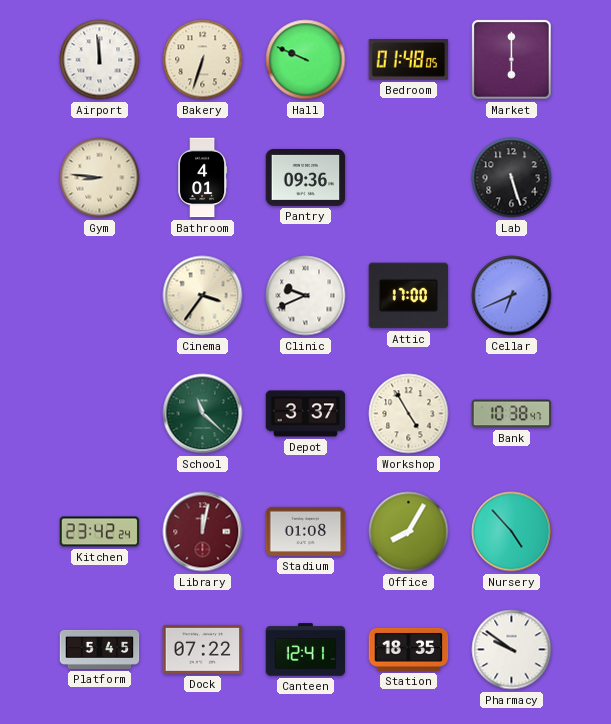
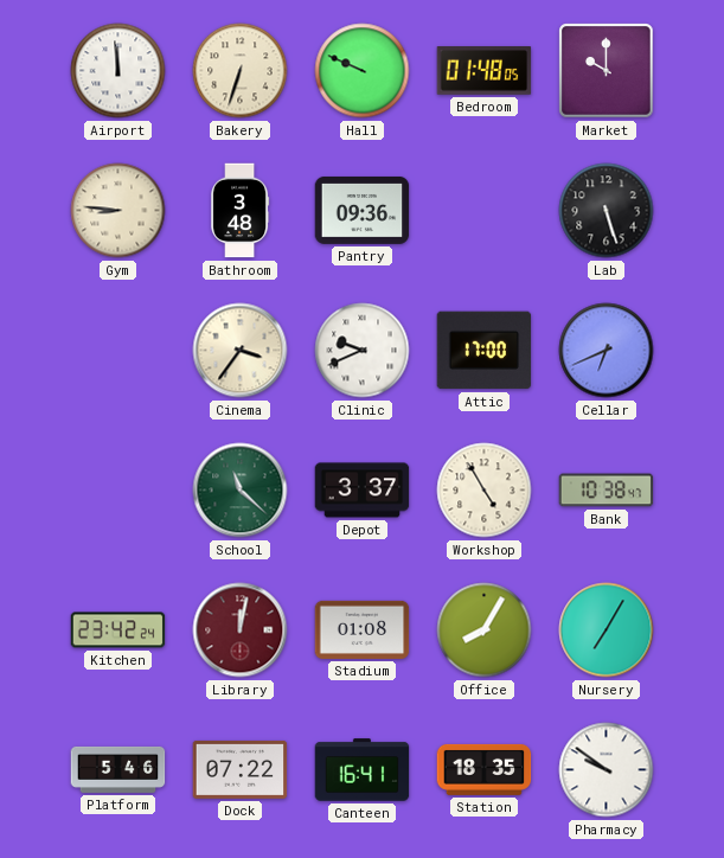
Market: 6:00 -> 10:00 (607, 71)
Bathroom: 4:01 -> 3:48 (241, 211)
Nursery: 4:53 -> 7:05 (607, 630)
Platform: 5:45 -> 5:46 (118, 769)
Canteen: 12:41 -> 16:41 (363, 770)
